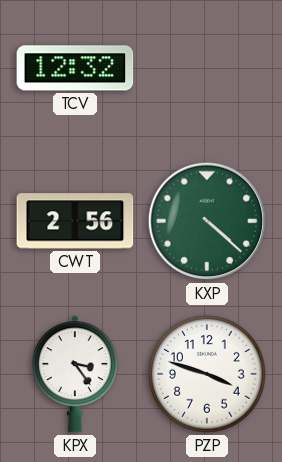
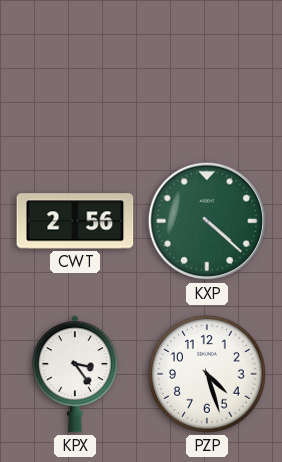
TCV: 12:32 -> none (75, 68)
PZP: 3:48 -> 4:27 (208, 375)
